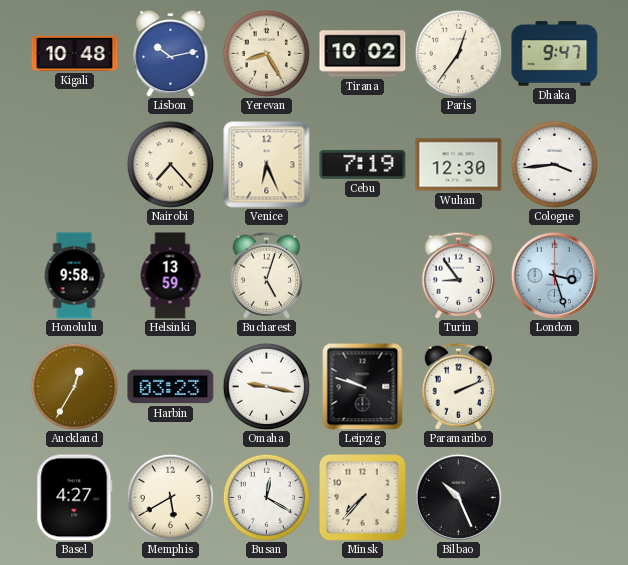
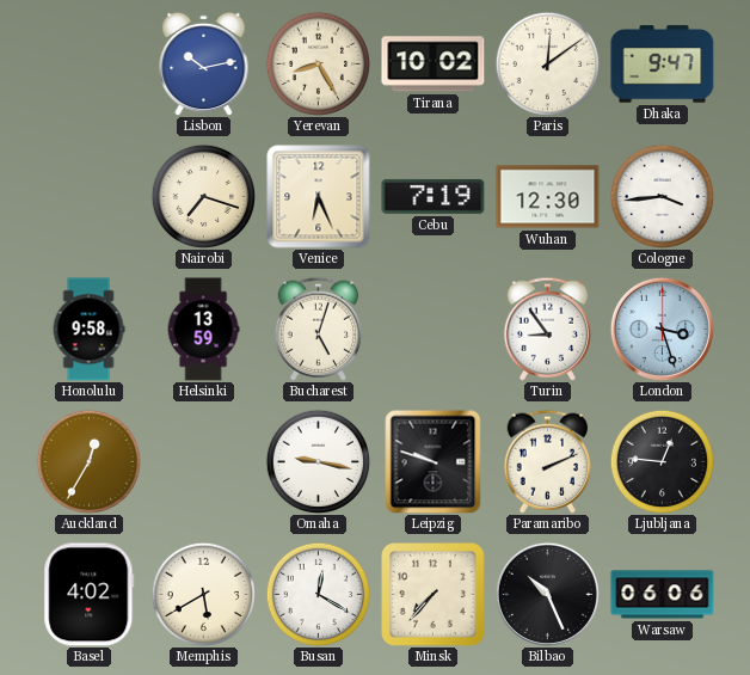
Kigali: 10:48 -> none (75, 53)
Paris: 12:36 -> 12:09 (547, 63)
Nairobi: 7:23 -> 7:18 (203, 196)
Harbin: 03:23 -> none (171, 387)
Ljubljana: none -> 12:46 (662, 461)
Basel: 4:27 -> 4:02 (90, 595)
Warsaw: none -> 06:06 (663, 595)
